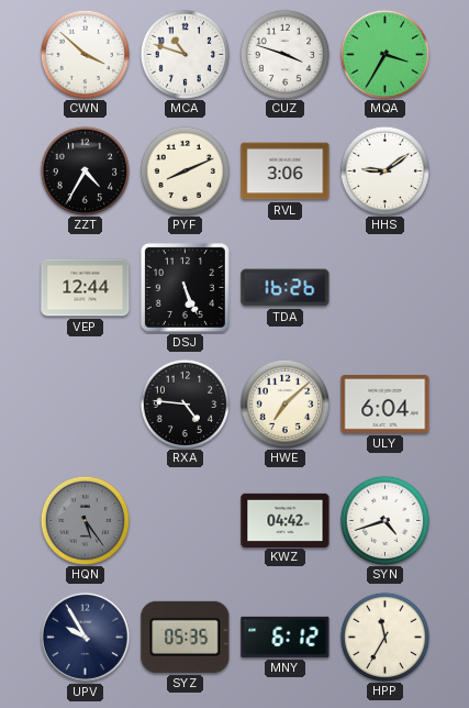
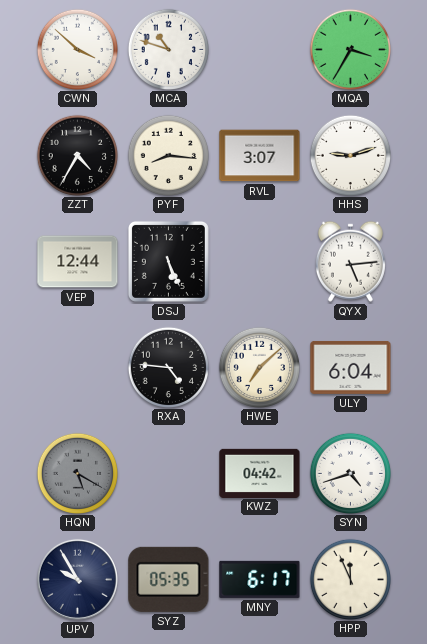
CUZ: 3:48 -> none (284, 54)
PYF: 8:11 -> 8:16 (168, 155)
RVL: 3:06 -> 3:07 (260, 156)
HHS: 9:09 -> 9:12 (350, 155)
TDA: 16:26 -> none (286, 288)
QYX: none -> 5:14 (350, 261)
HQN: 5:24 -> 5:20 (77, 473)
MNY: 6:12 -> 6:17 (260, 579)
HPP: 11:35 -> 11:56 (350, 579)
